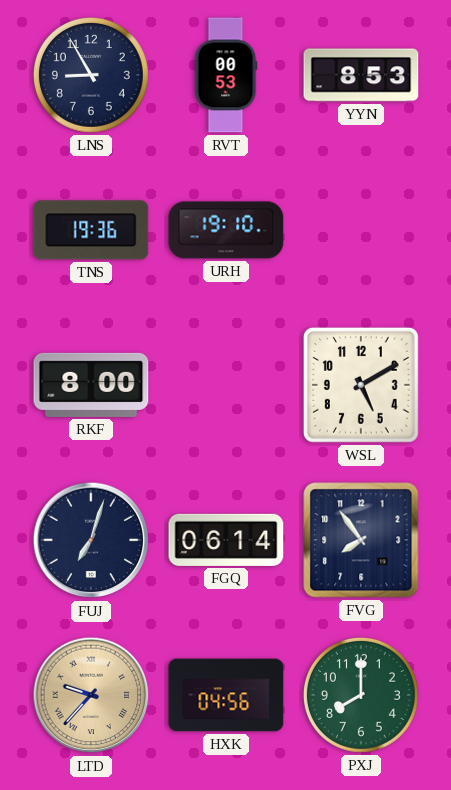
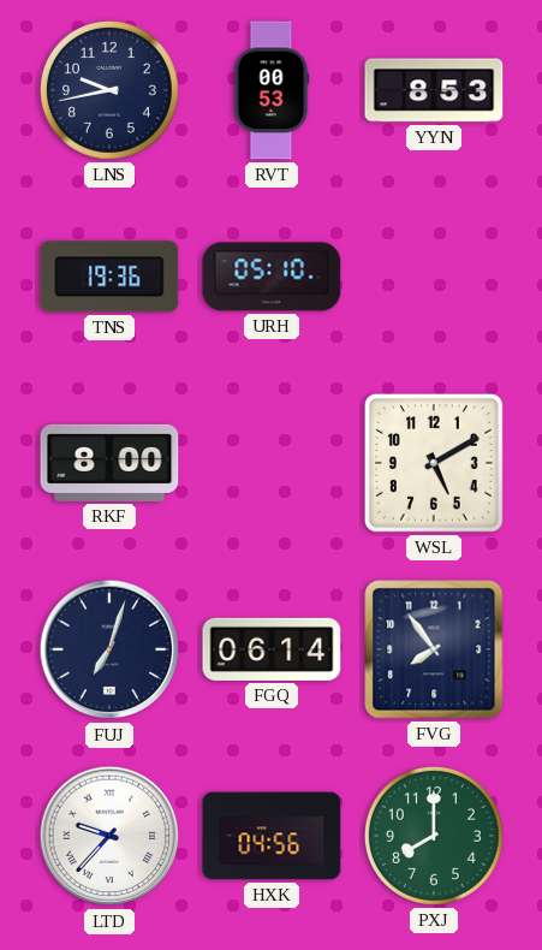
LNS: 8:55 -> 9:43 (109, 90)
URH: 19:10 -> 05:10 (272, 277)
LTD dial: champagne -> white (109, 836)
